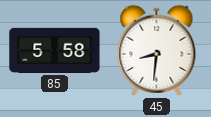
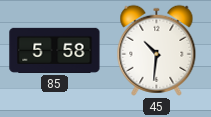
45: 8:31 -> 10:31 (157, 50)
